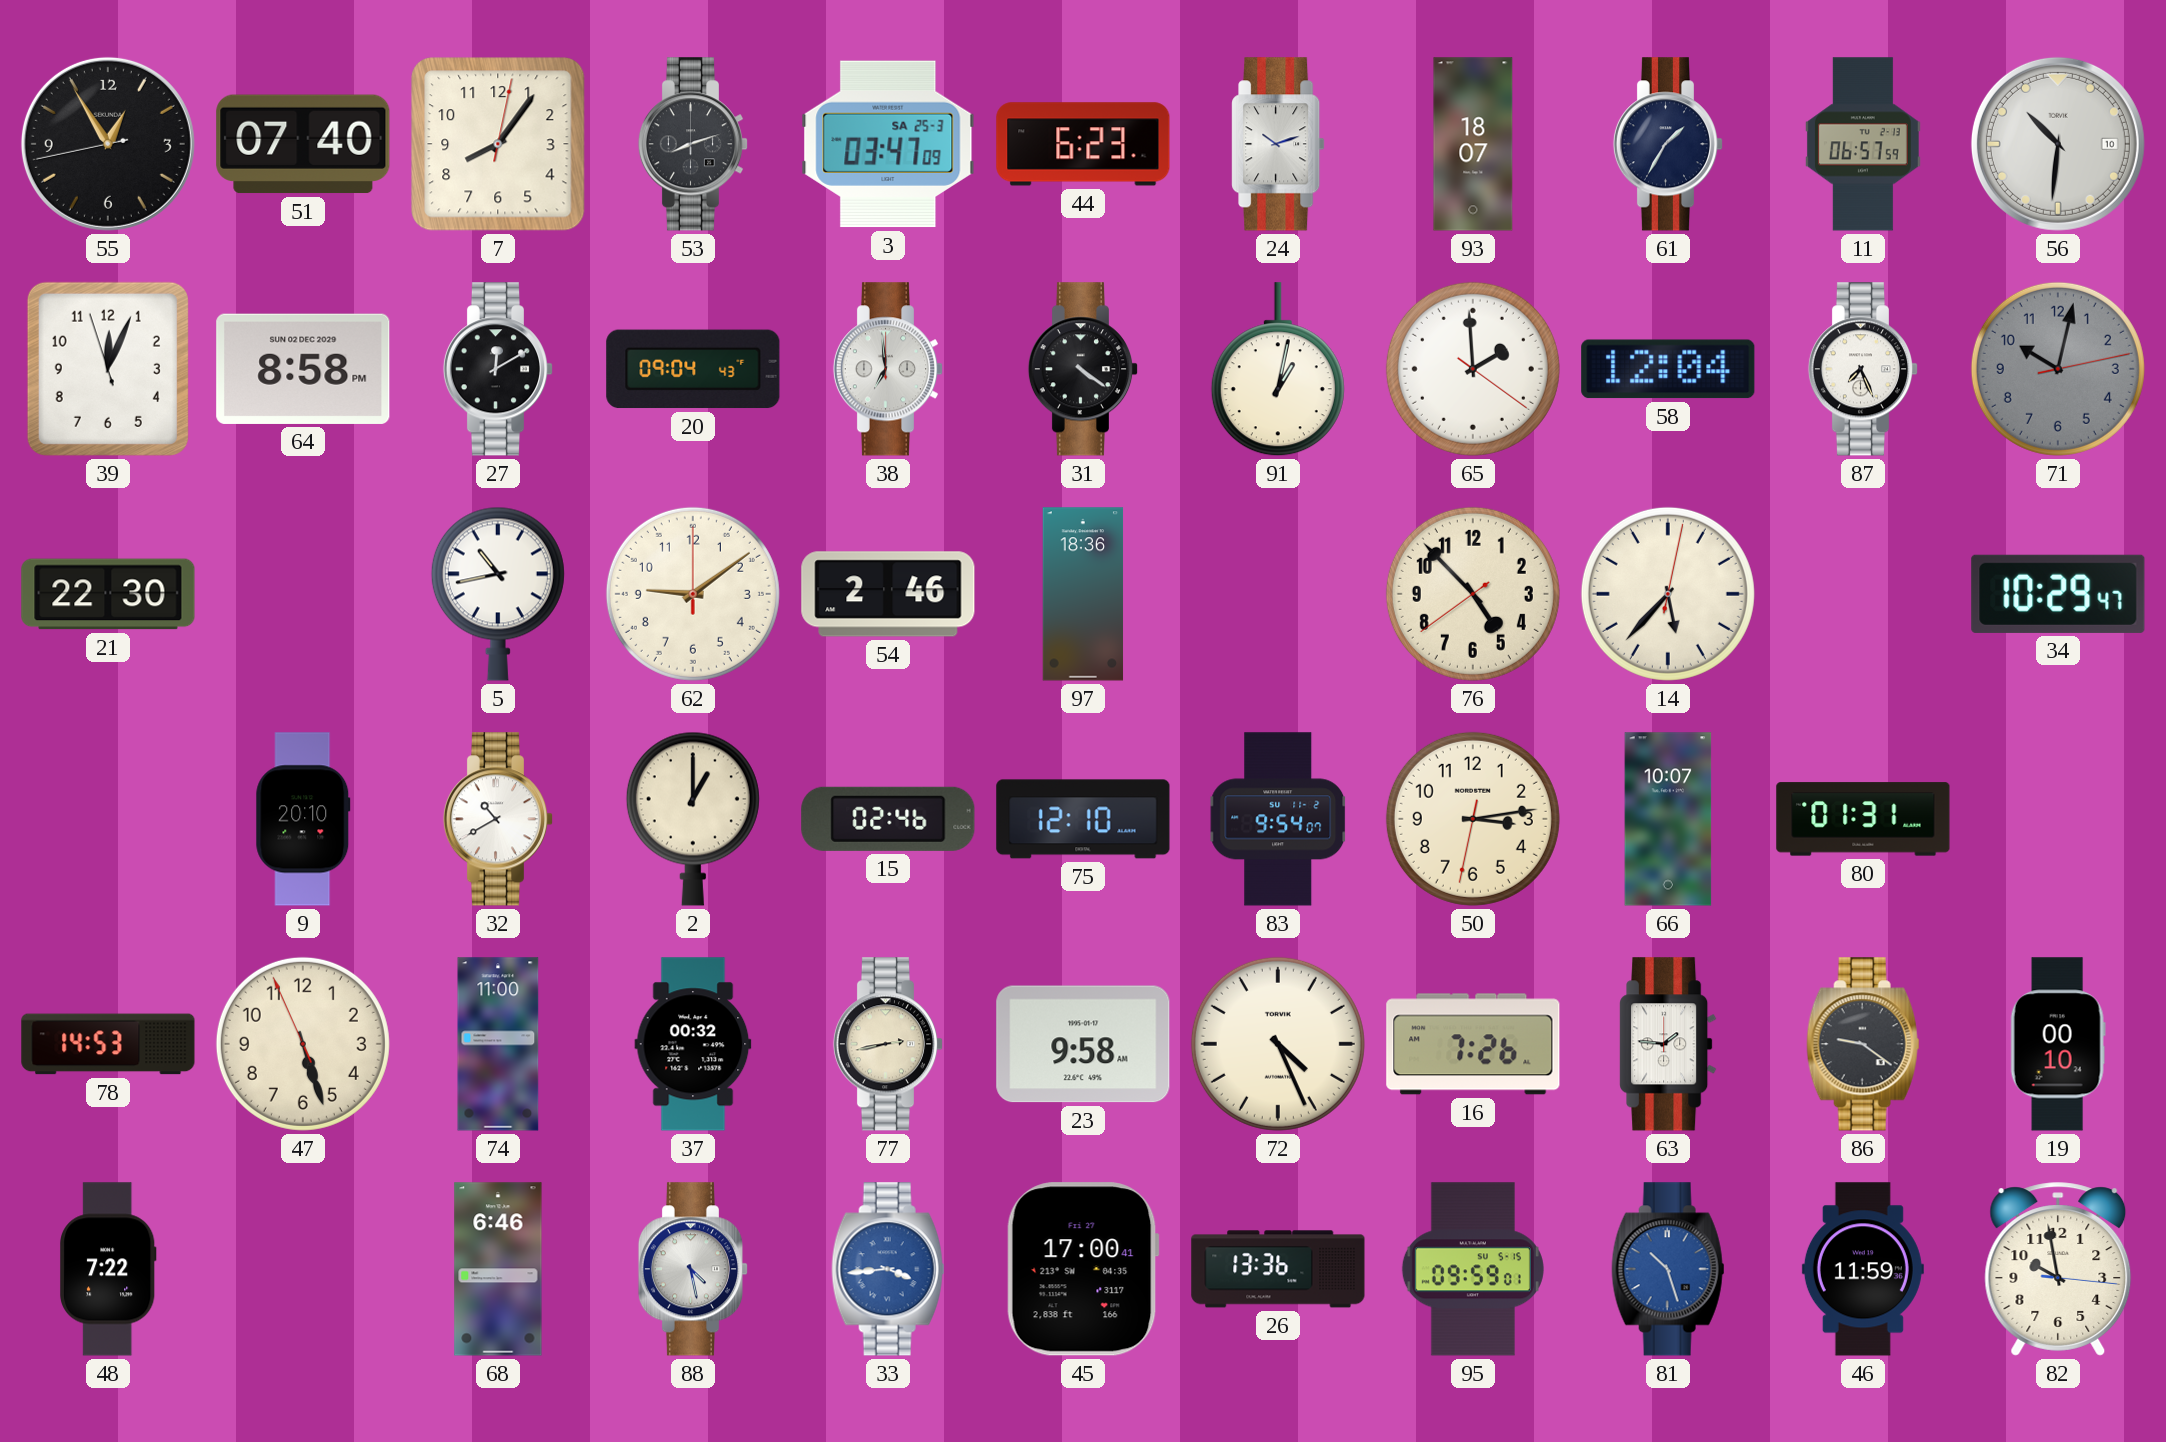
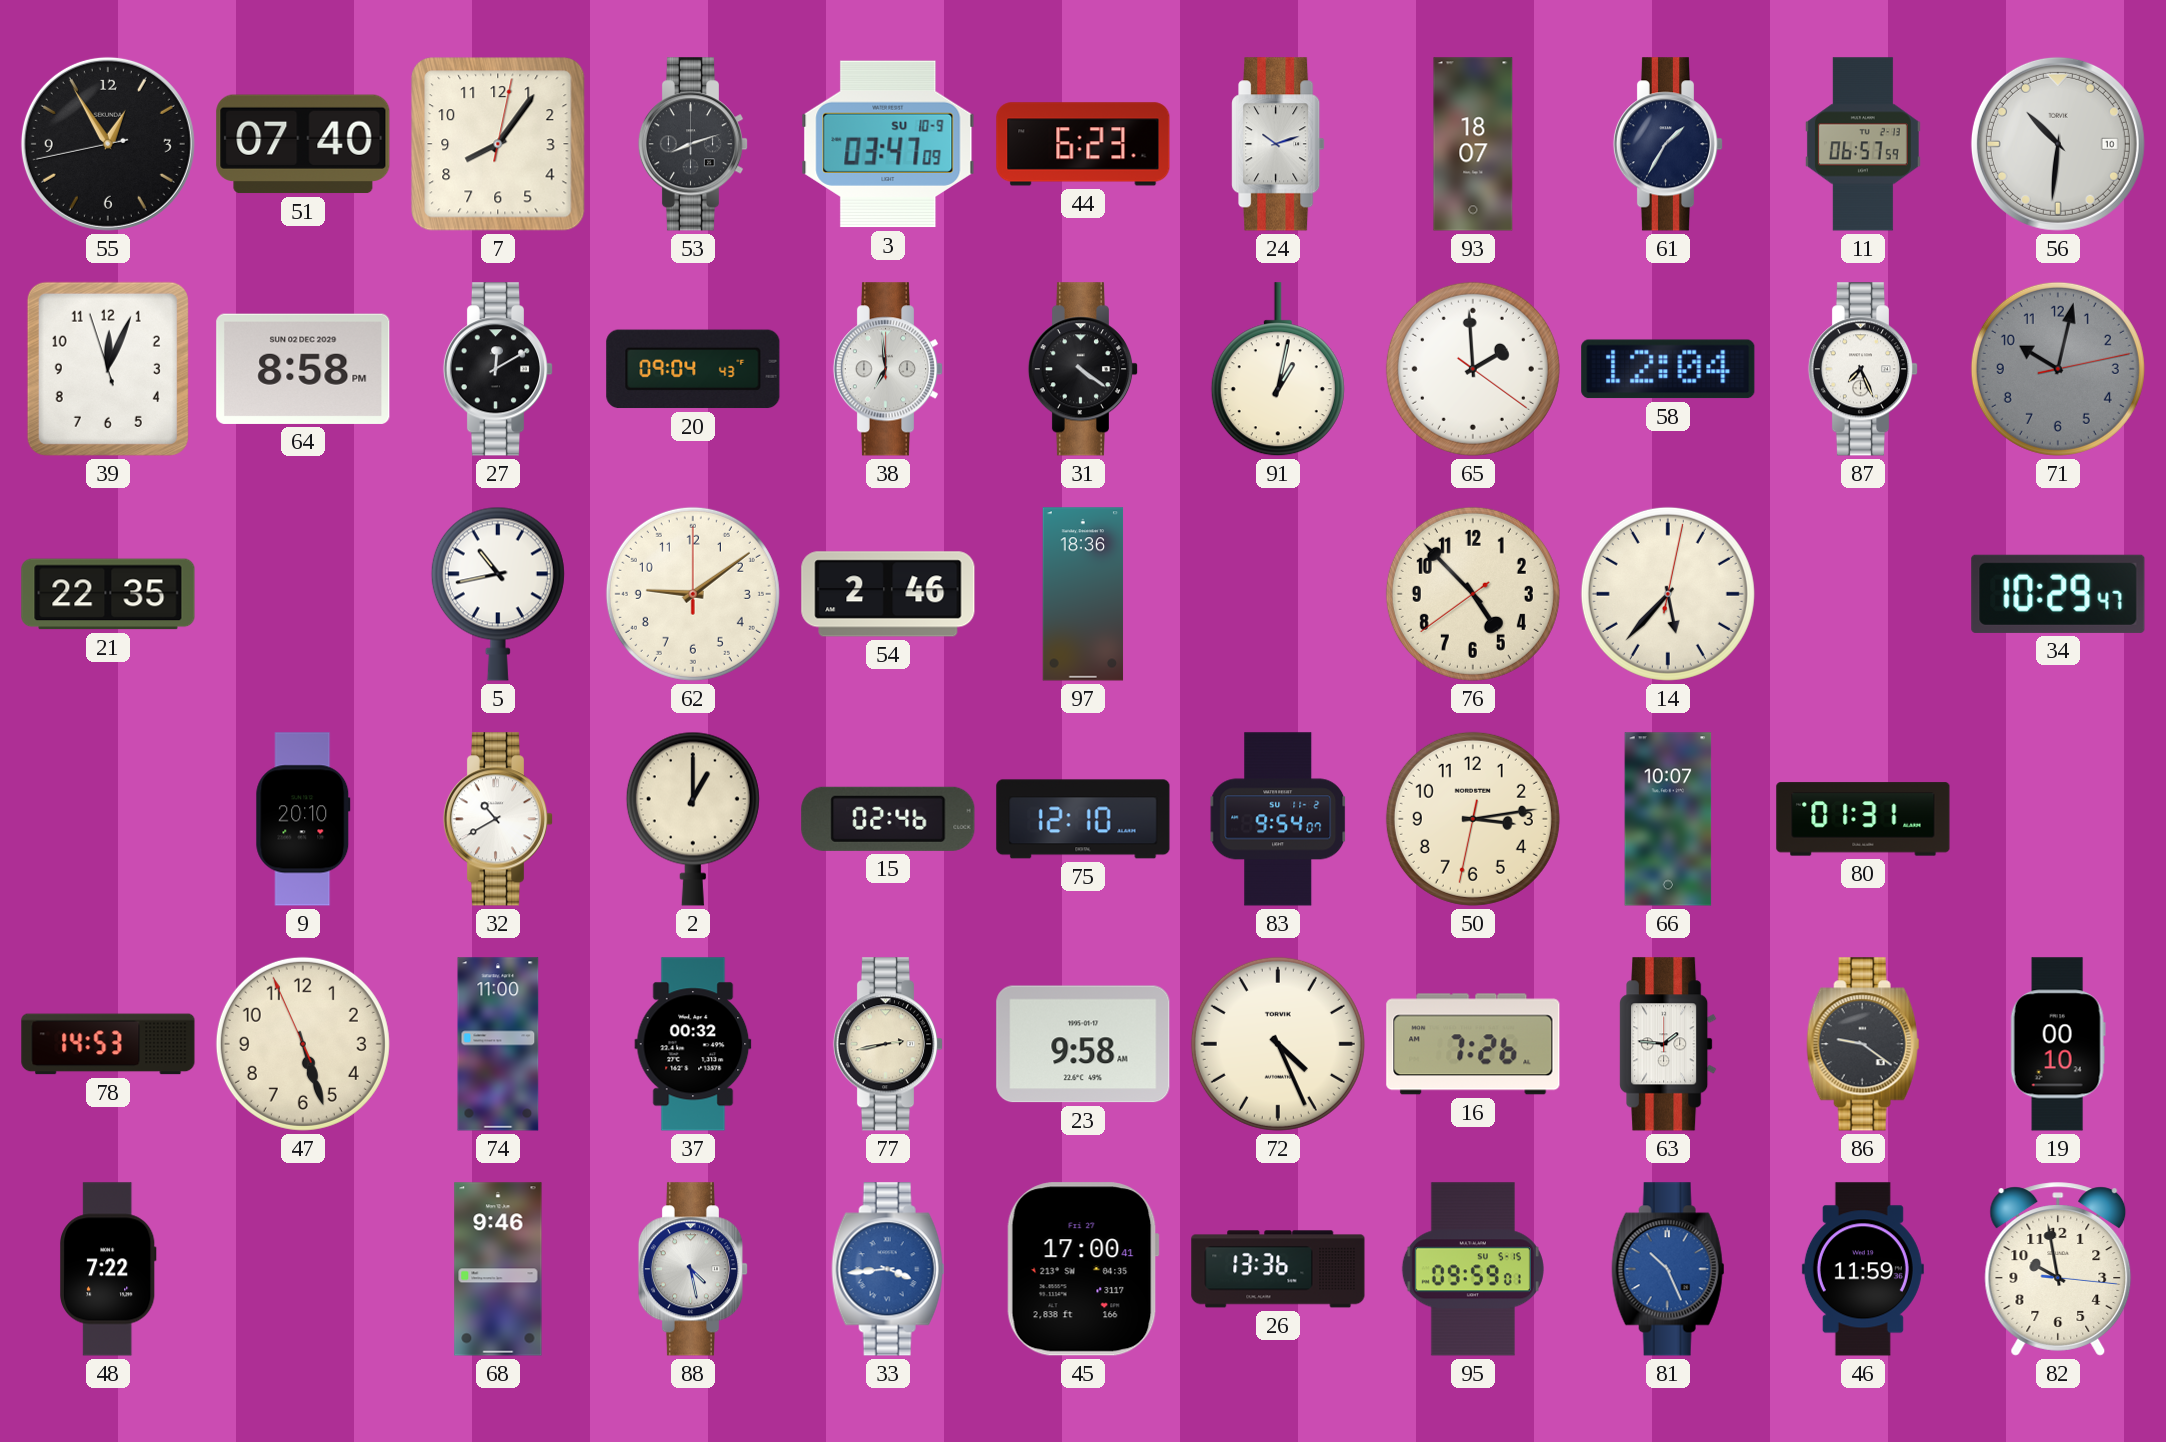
3 date: SA 25-3 -> SU 10-9 (888, 144)
21: 22:30 -> 22:35 (108, 594)
68: 6:46 -> 9:46 (498, 1269)
81: 10:27 -> 10:26 (1668, 1269)
